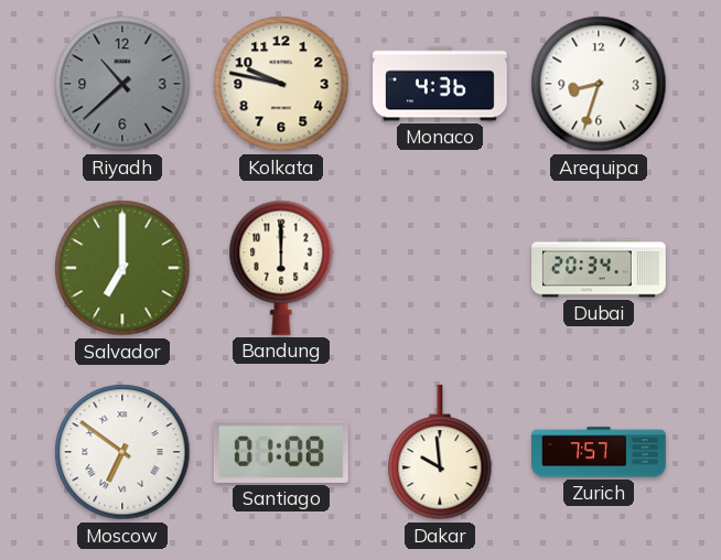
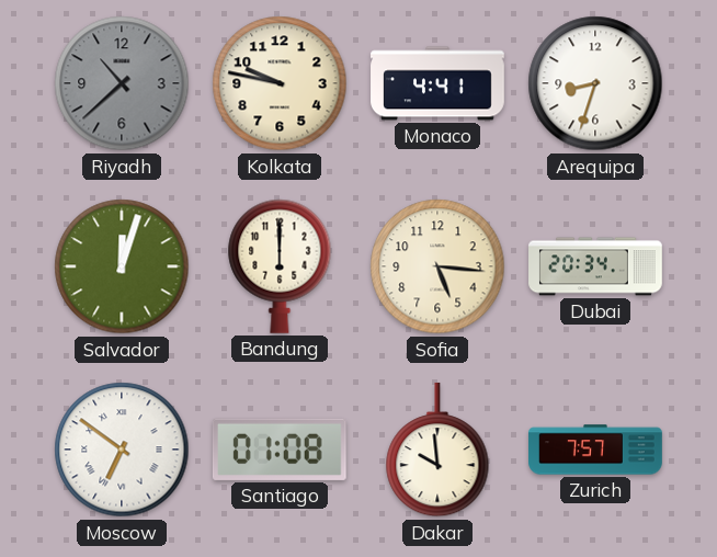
Monaco: 4:36 -> 4:41 (437, 83)
Salvador: 7:00 -> 12:03 (122, 266)
Sofia: none -> 5:16 (437, 266)
